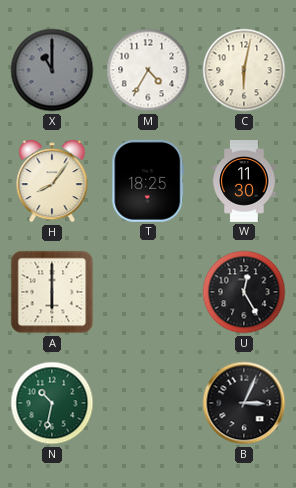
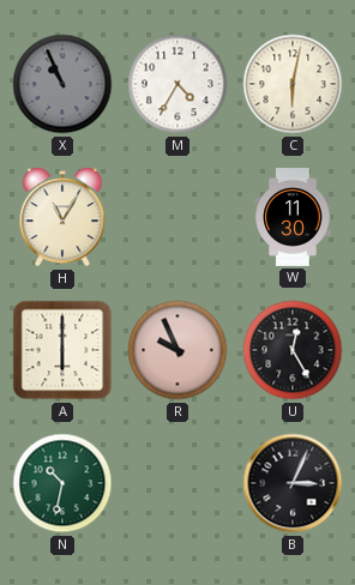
X: 11:00 -> 10:56 (62, 84)
H: 8:06 -> 11:05 (62, 217)
T: 18:25 -> none (148, 181)
R: none -> 9:56 (177, 350)
